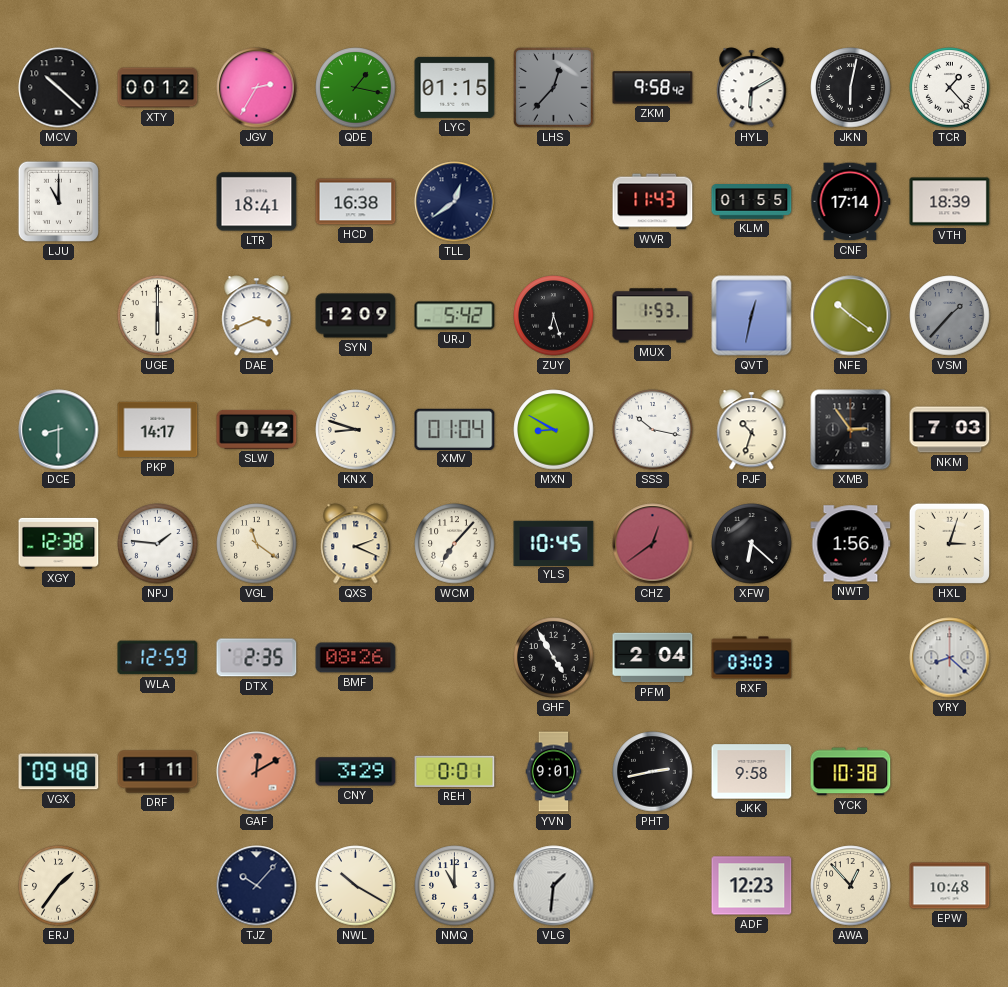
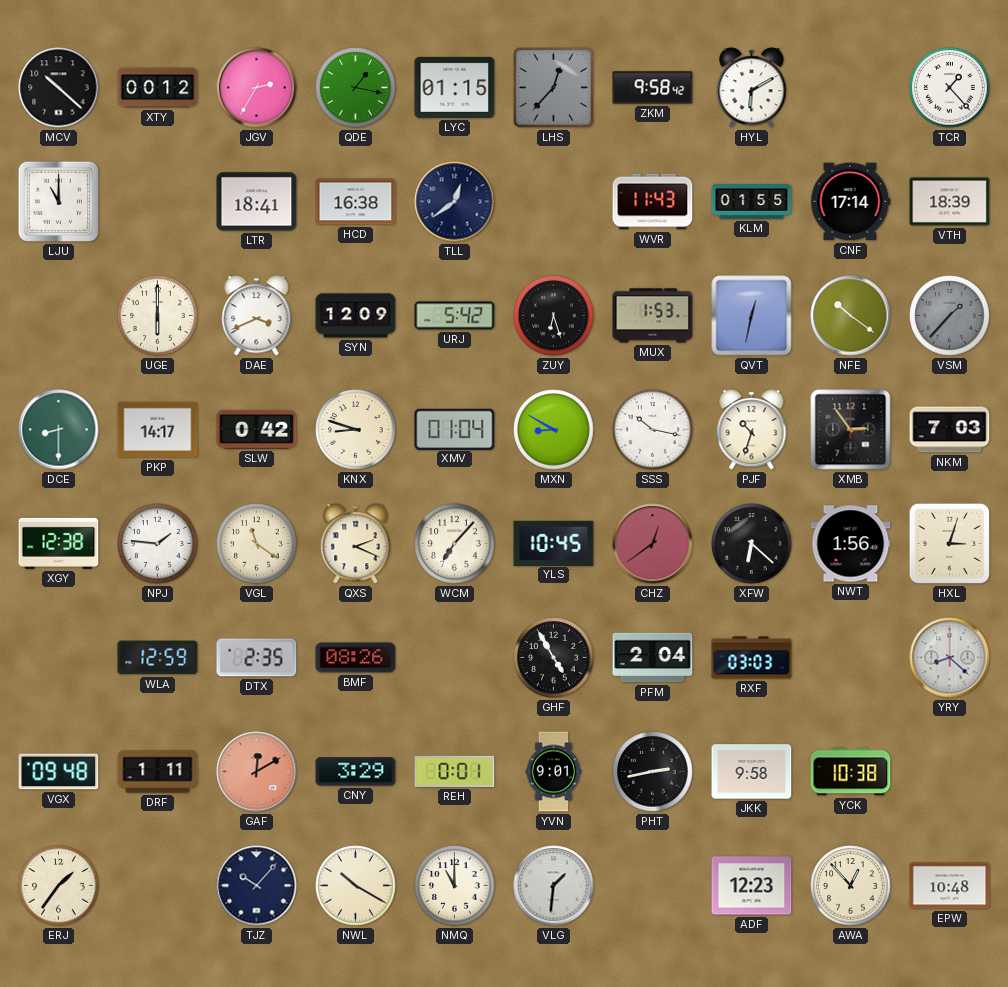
JKN: 6:02 -> none (851, 88)
